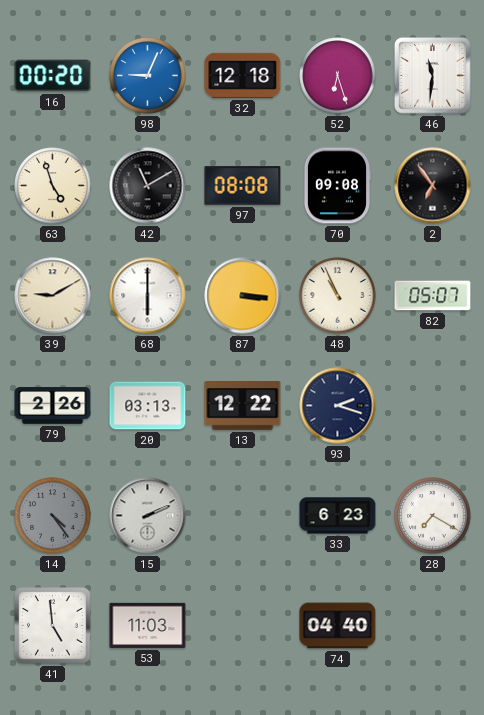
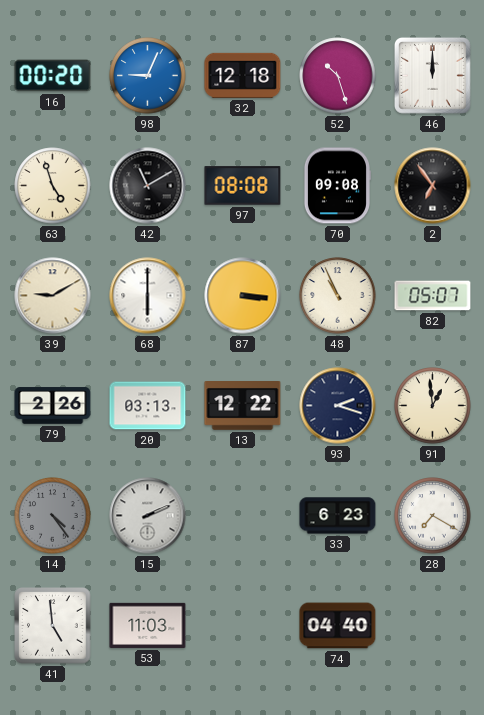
52: 6:27 -> 10:27 (338, 76)
46: 11:31 -> 12:00 (432, 75)
91: none -> 12:59 (433, 406)
